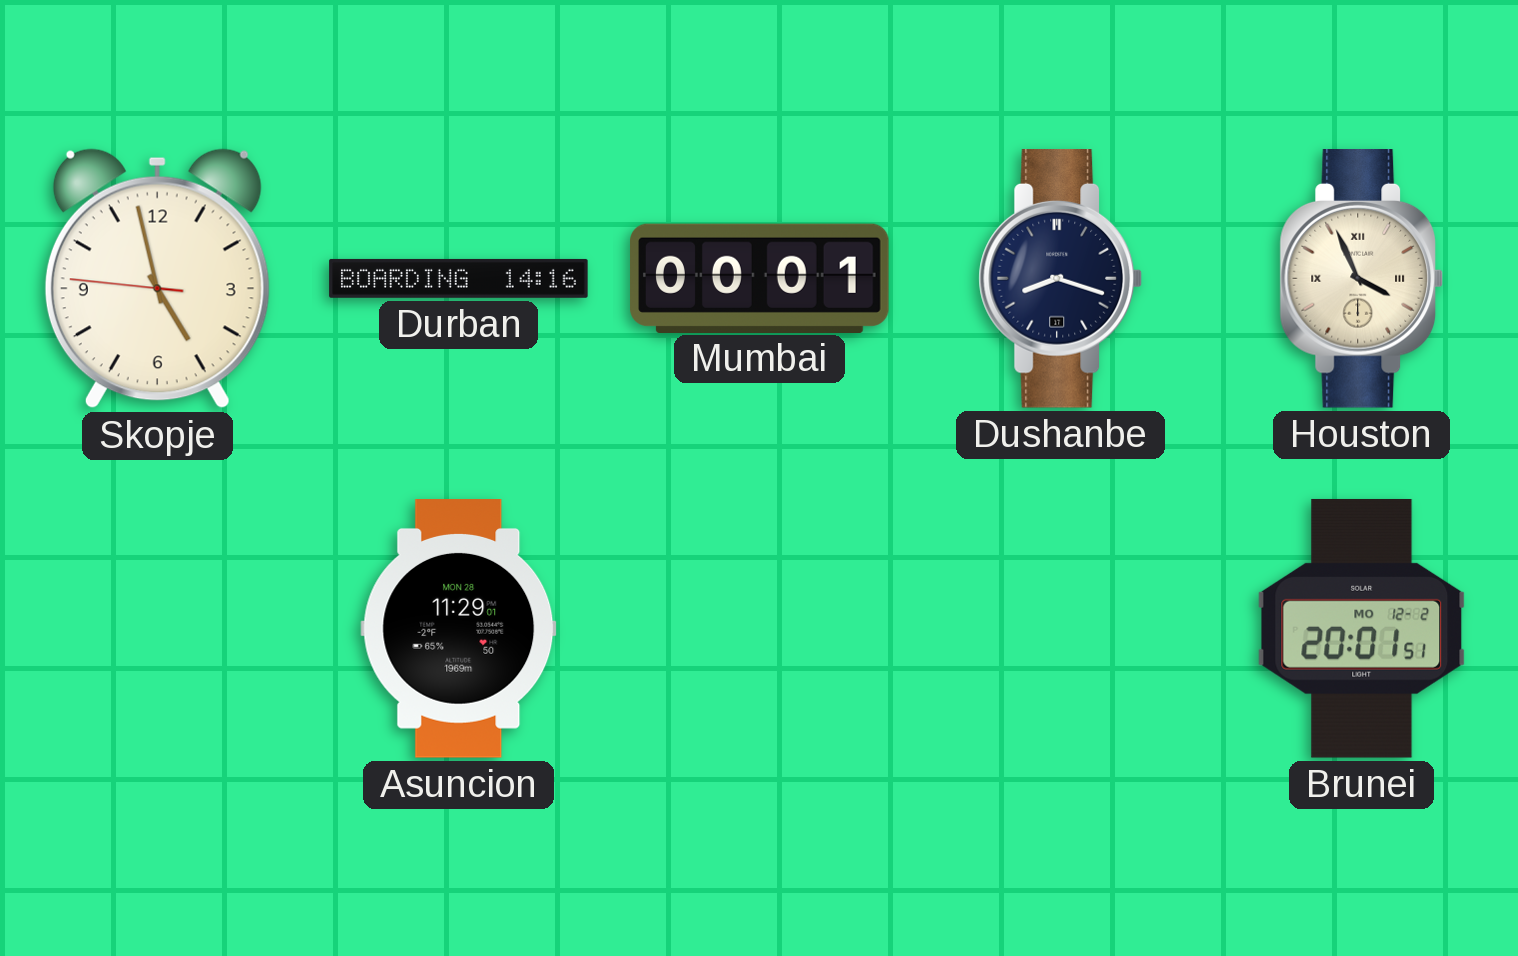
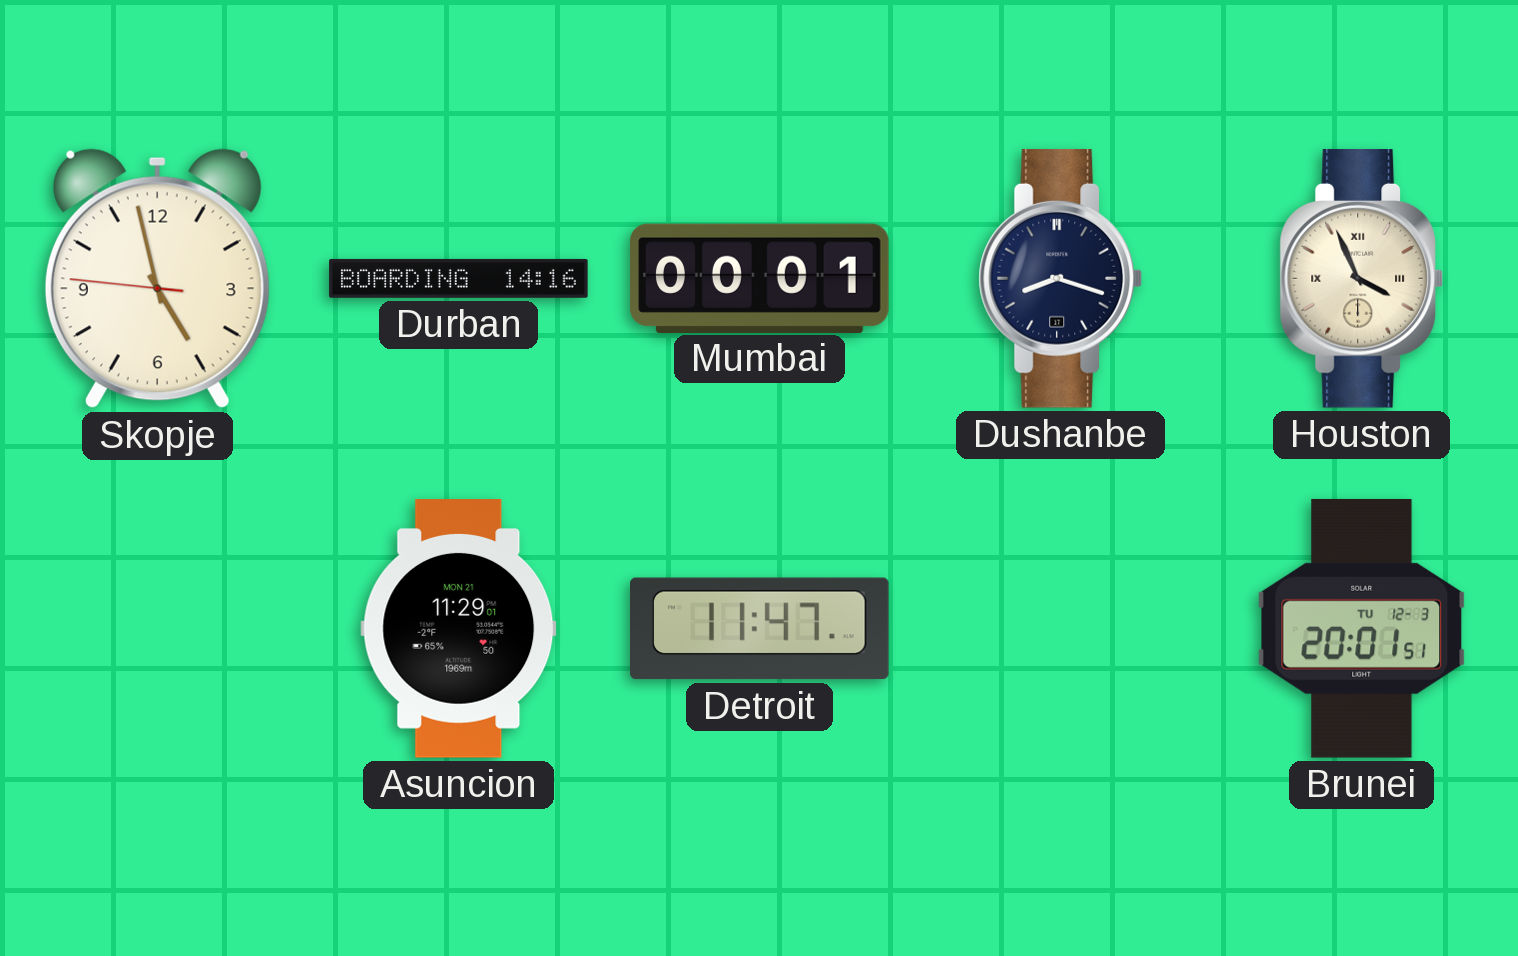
Asuncion date: MON 28 -> MON 21 (459, 629)
Detroit: none -> 11:47 (760, 629)
Brunei date: MO 12-2 -> TU 12-3 (1362, 628)
